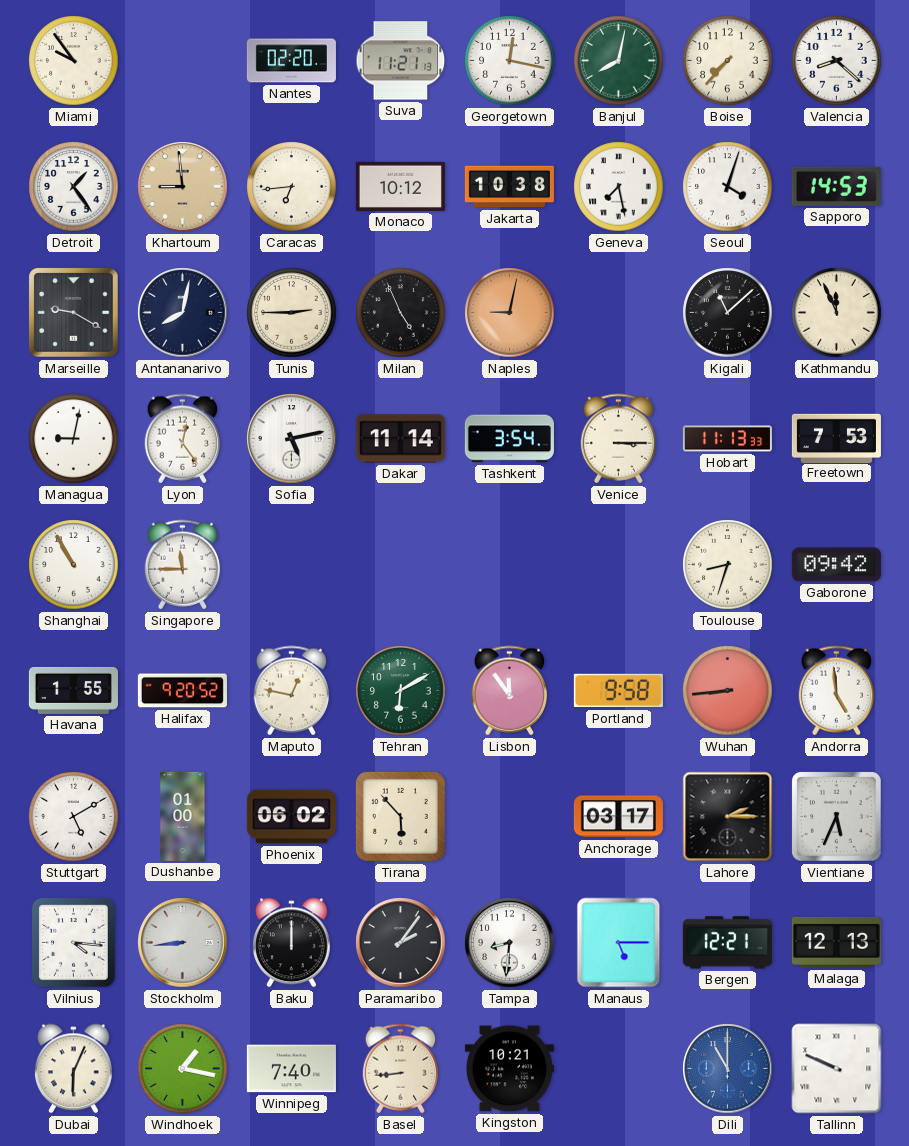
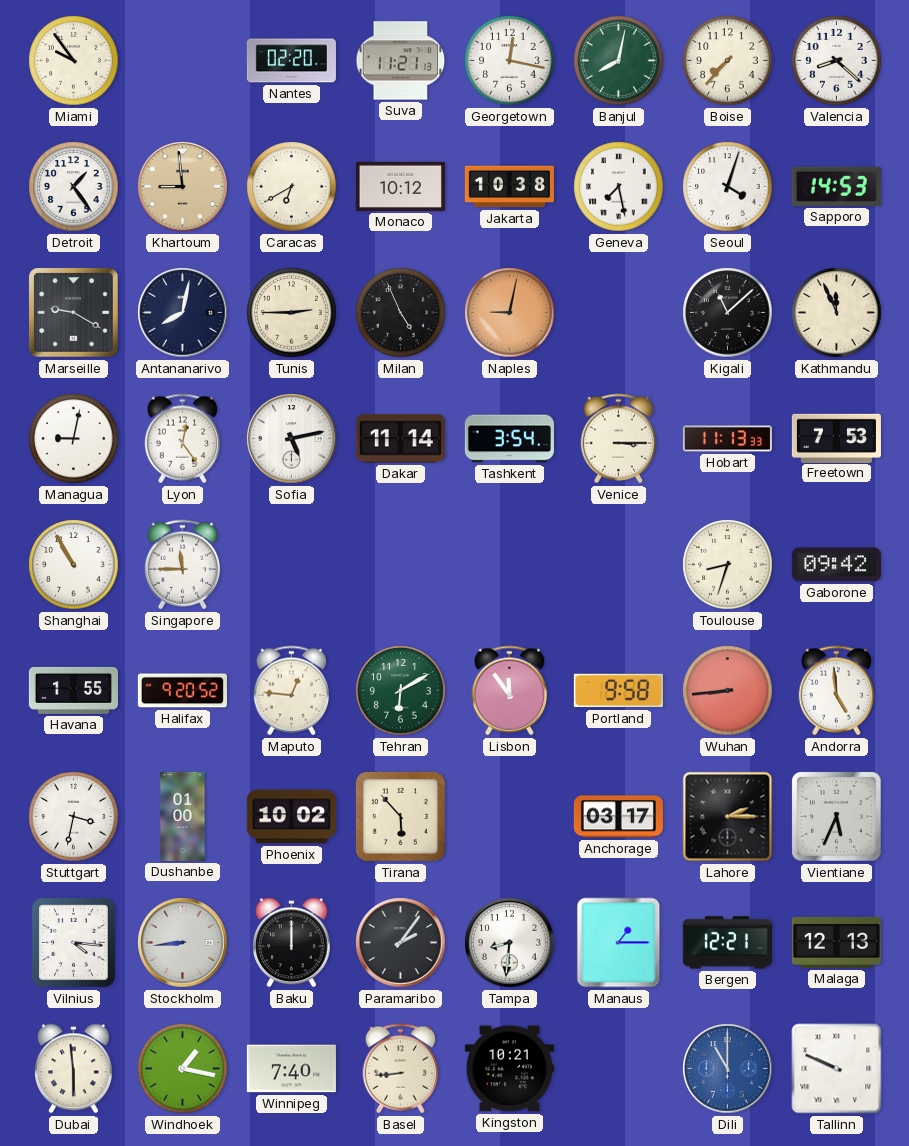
Caracas: 6:44 -> 6:40 (292, 187)
Maputo: 12:47 -> 12:46 (292, 691)
Stuttgart: 5:10 -> 3:32 (74, 817)
Phoenix: 06:02 -> 10:02 (291, 817)
Manaus: 5:15 -> 1:15 (619, 943)
Dubai: 6:04 -> 5:59 (74, 1069)
